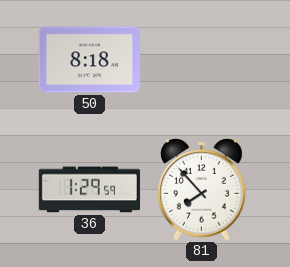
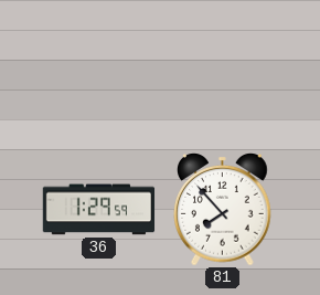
50: 8:18 -> none (89, 60)
